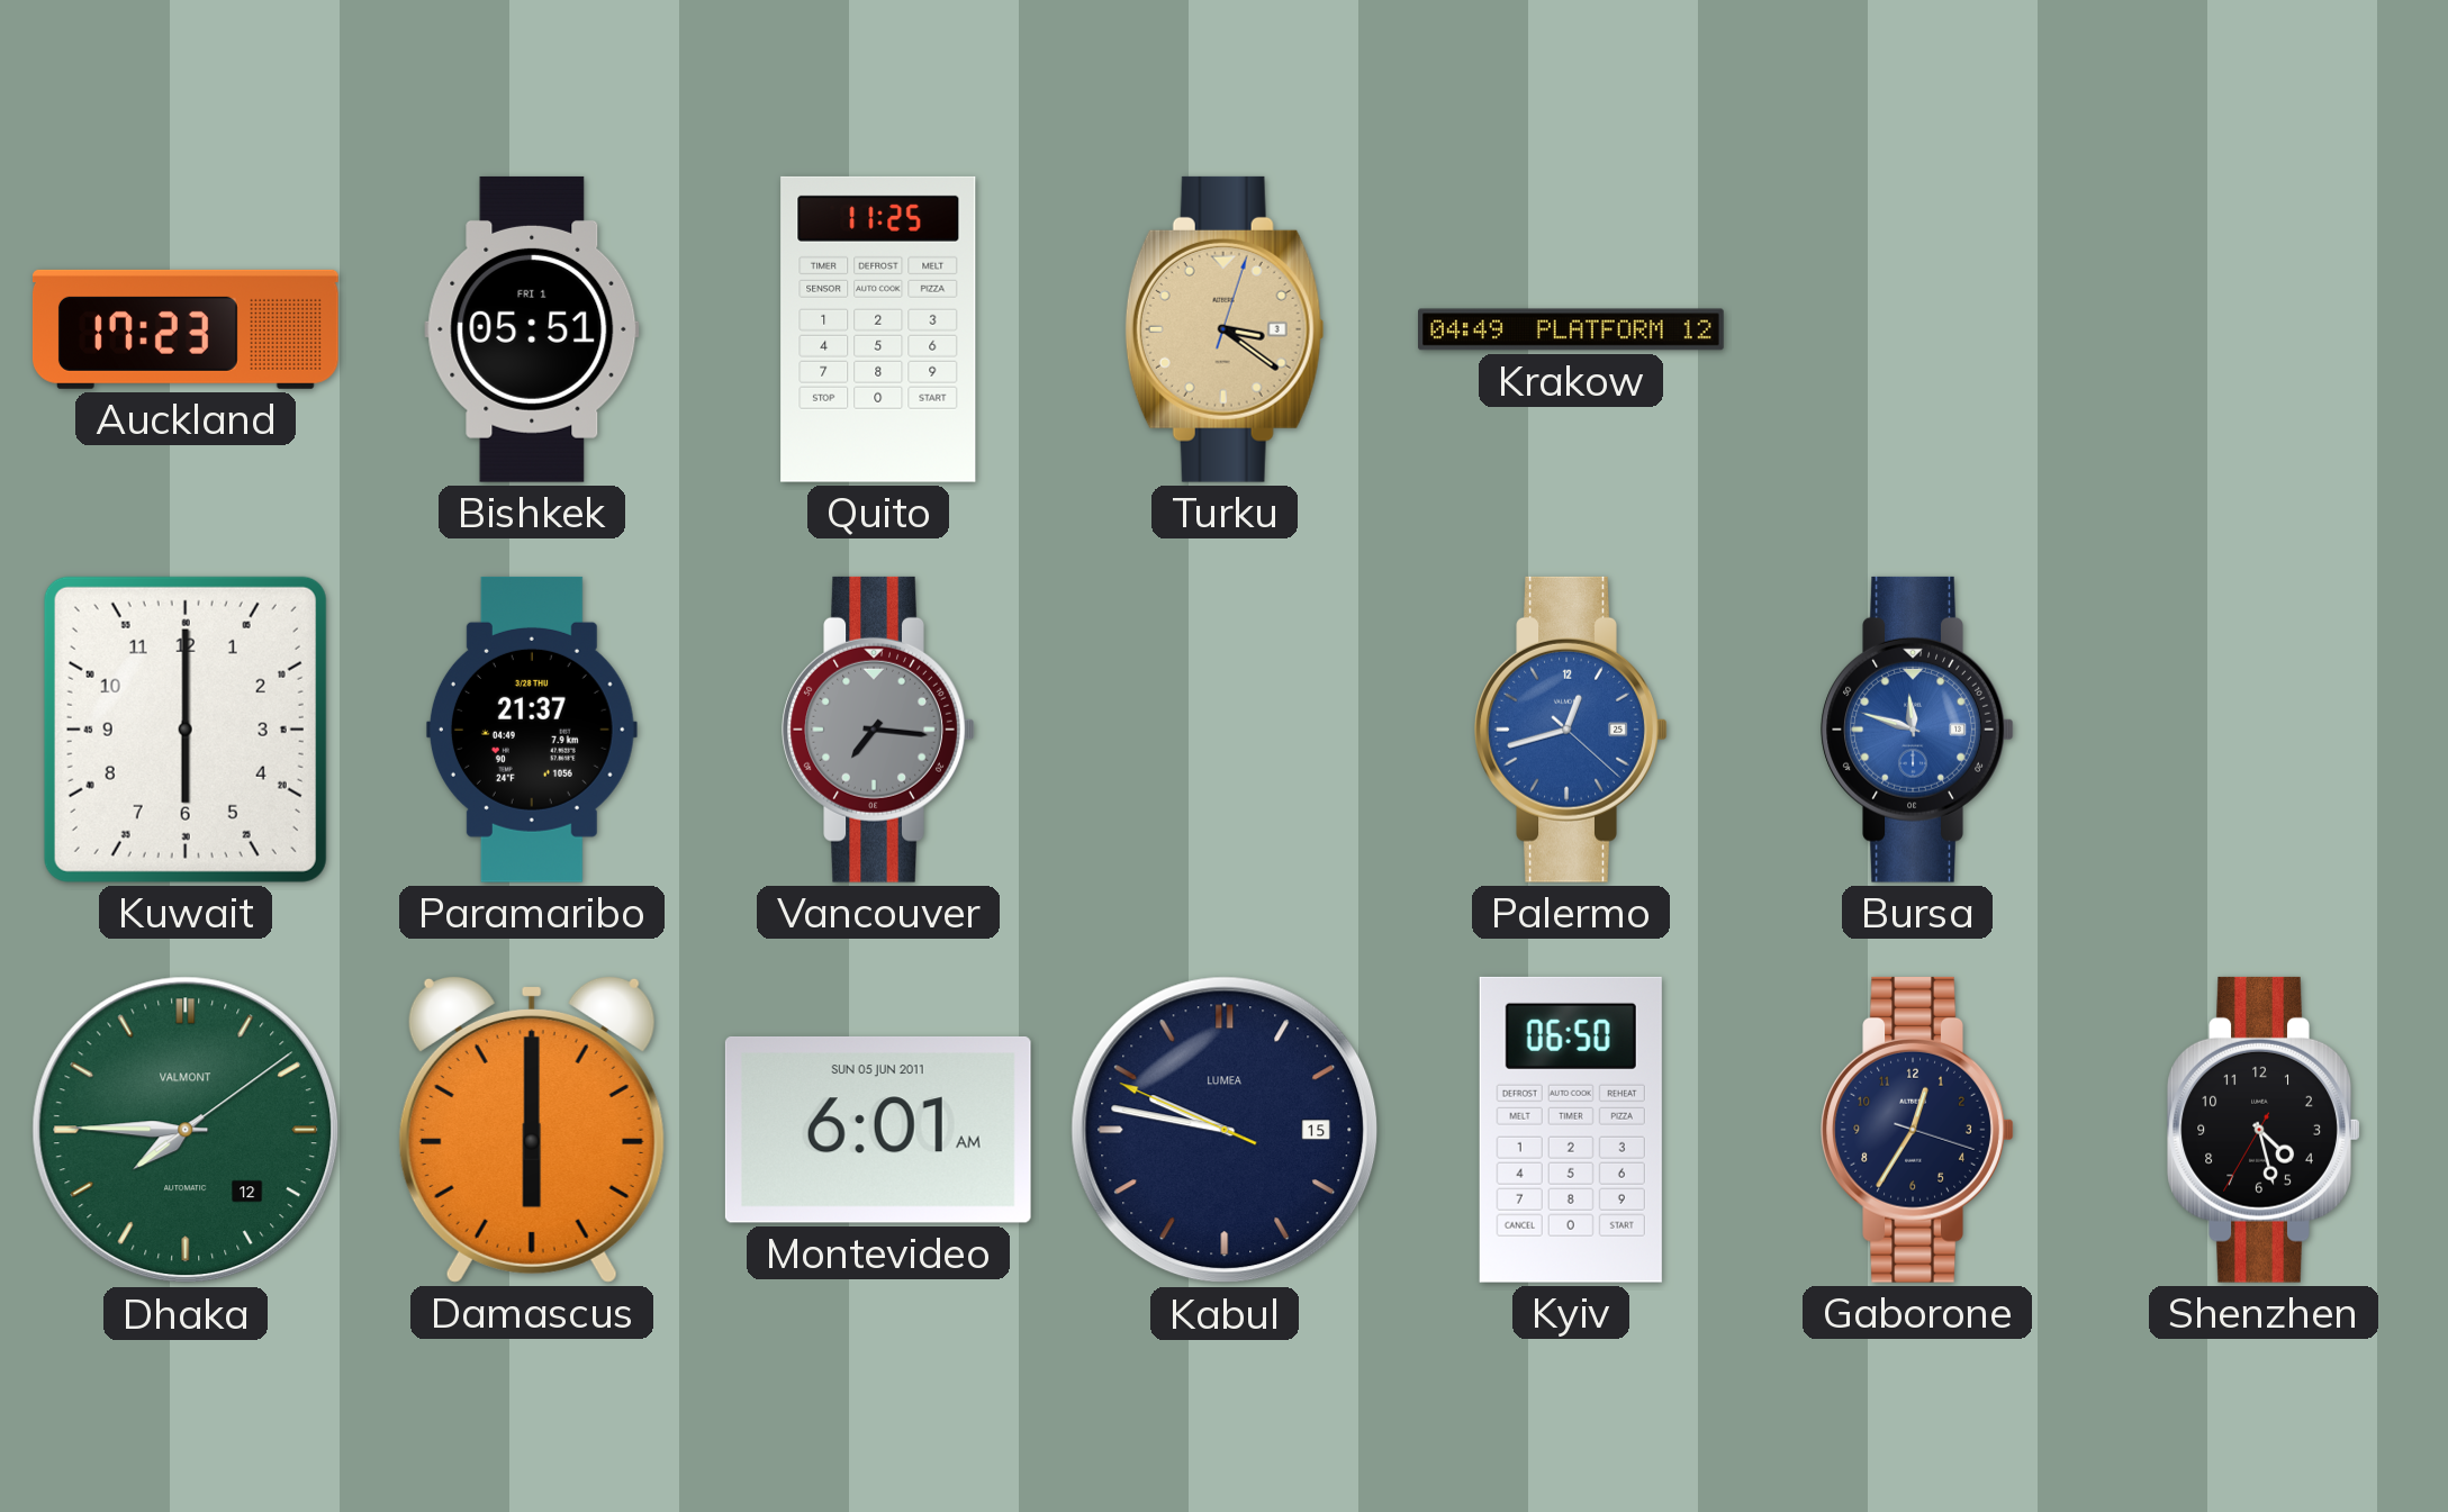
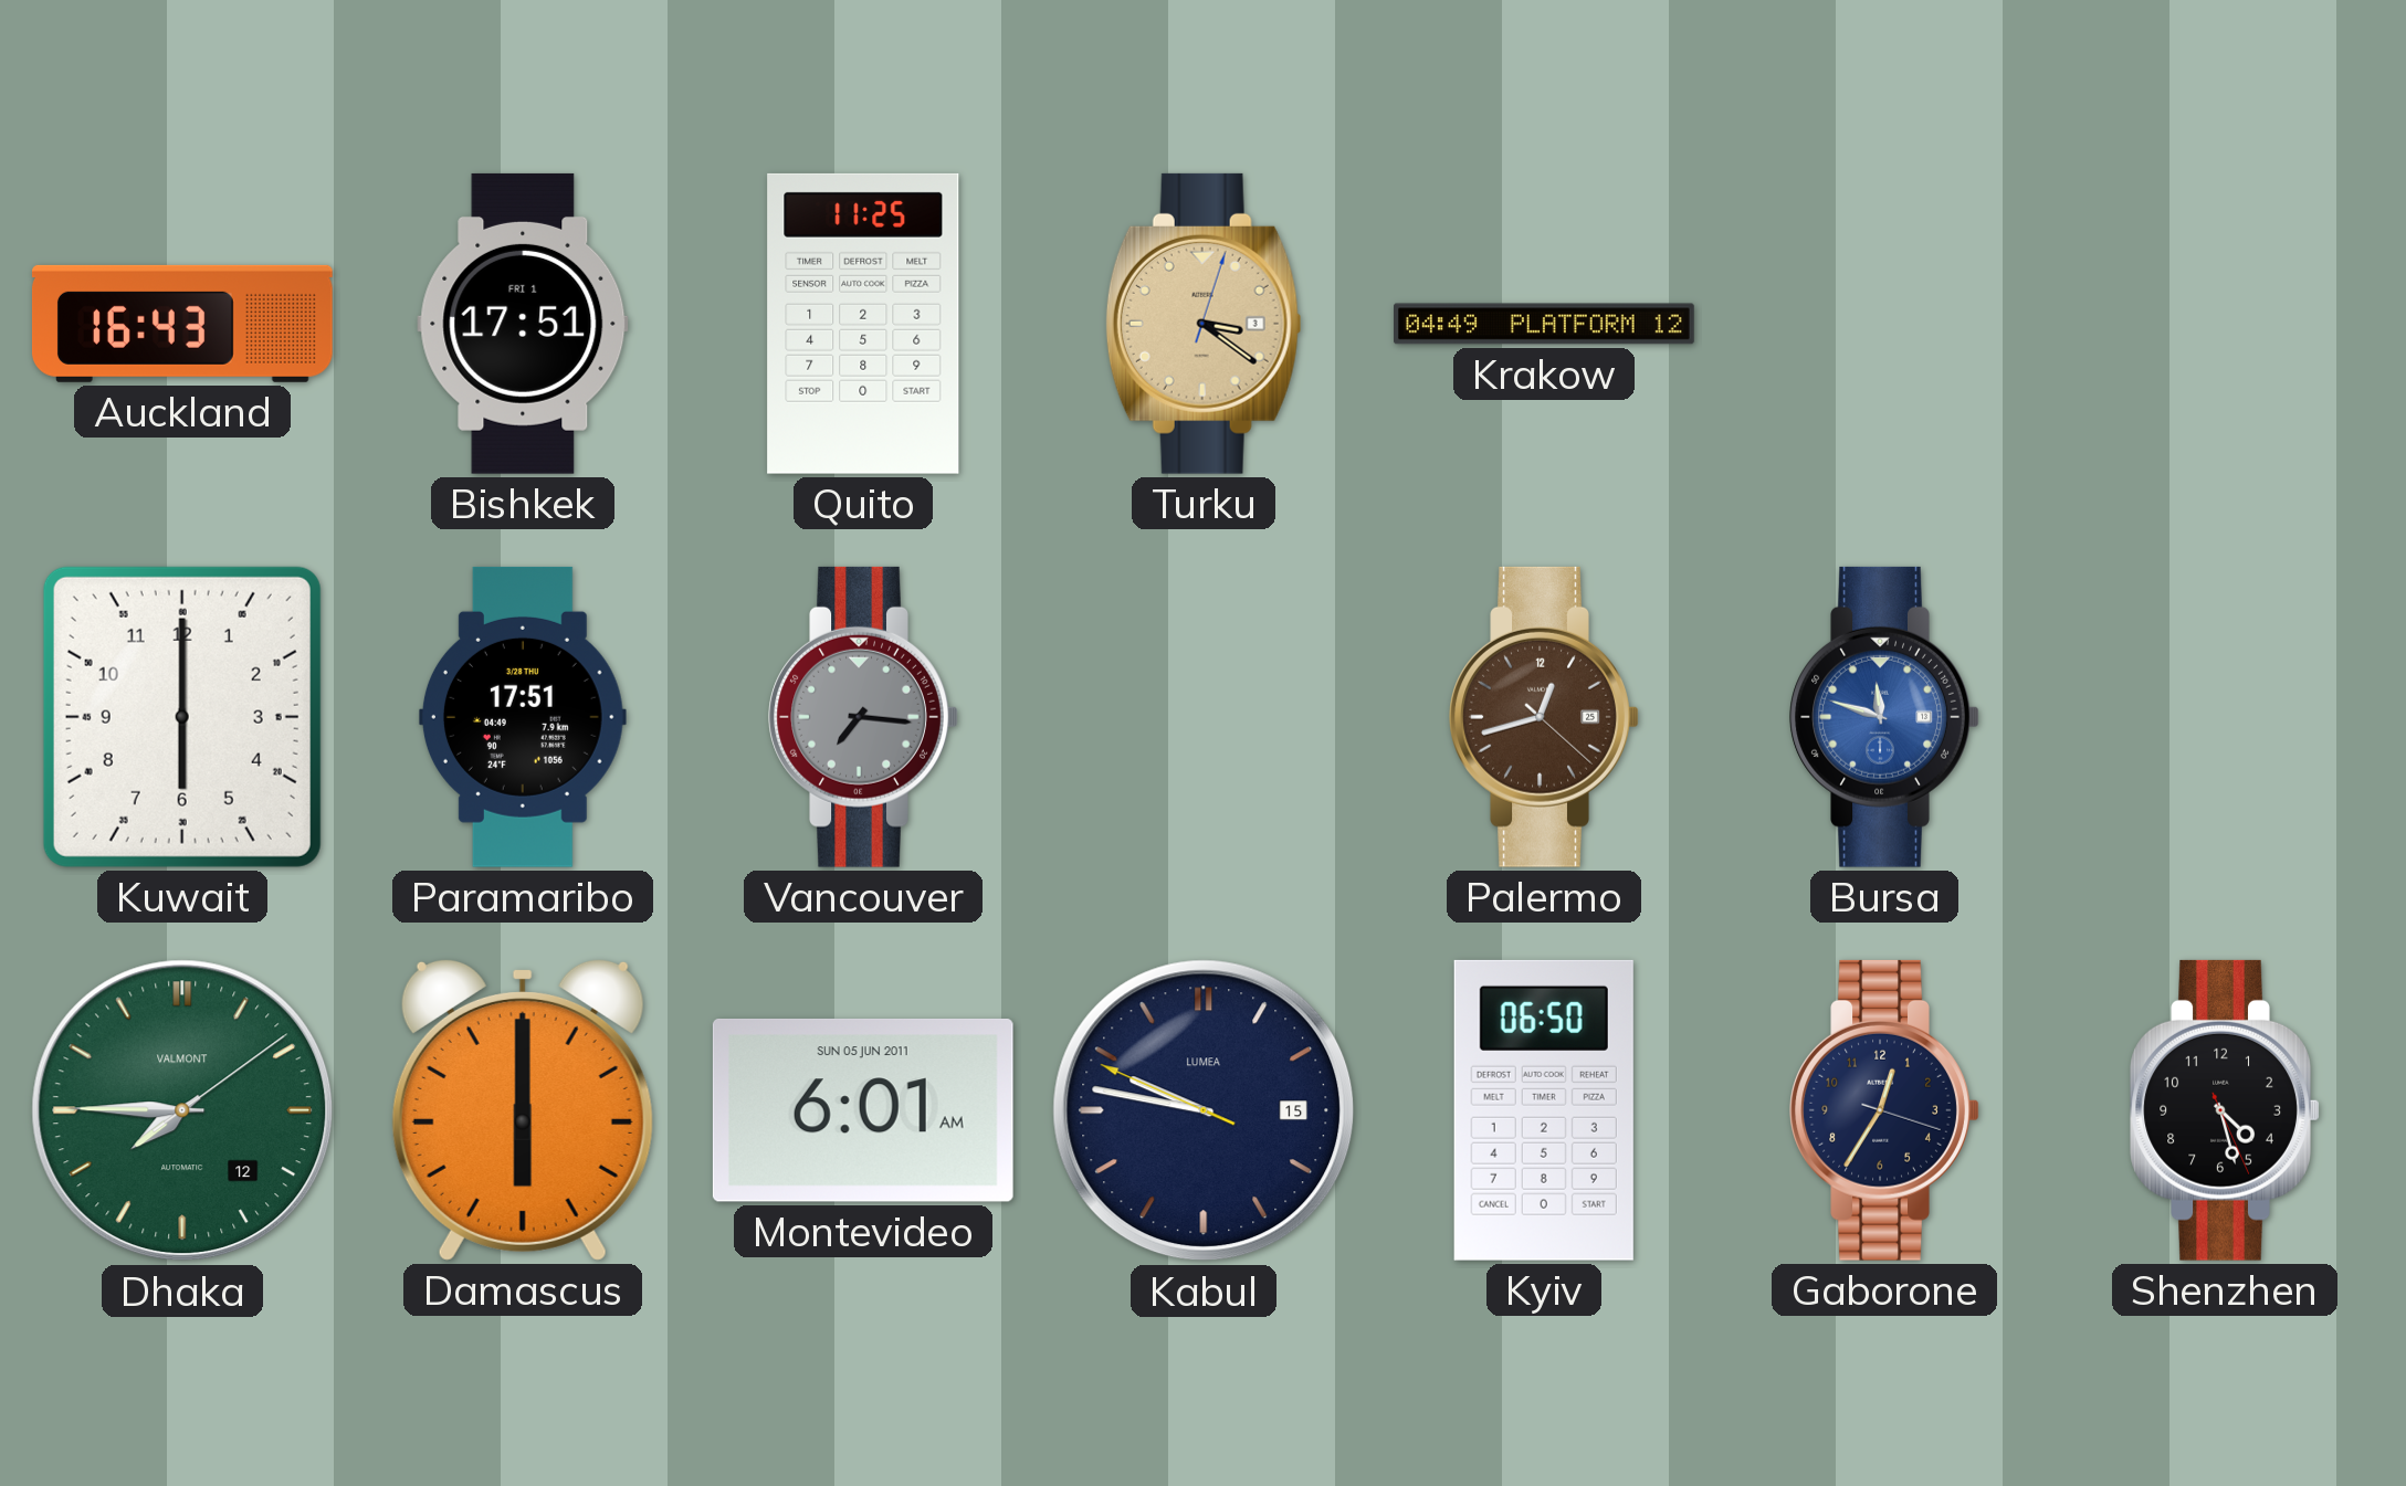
Auckland: 17:23 -> 16:43 (182, 324)
Bishkek: 05:51 -> 17:51 (523, 324)
Paramaribo: 21:37 -> 17:51 (523, 717)
Palermo dial: blue -> brown (1544, 717)
Shenzhen: 4:27:35 -> 4:27:26 (2225, 1110)
